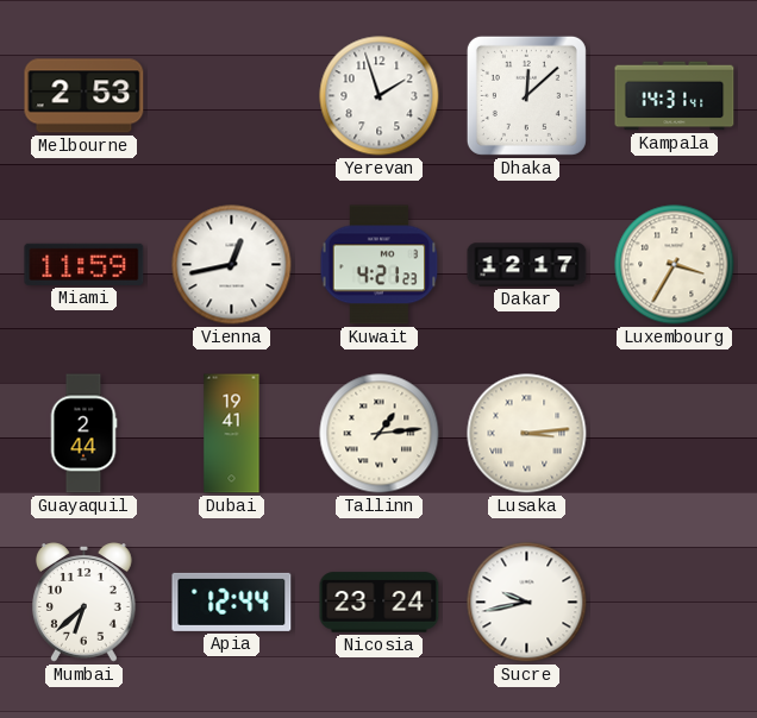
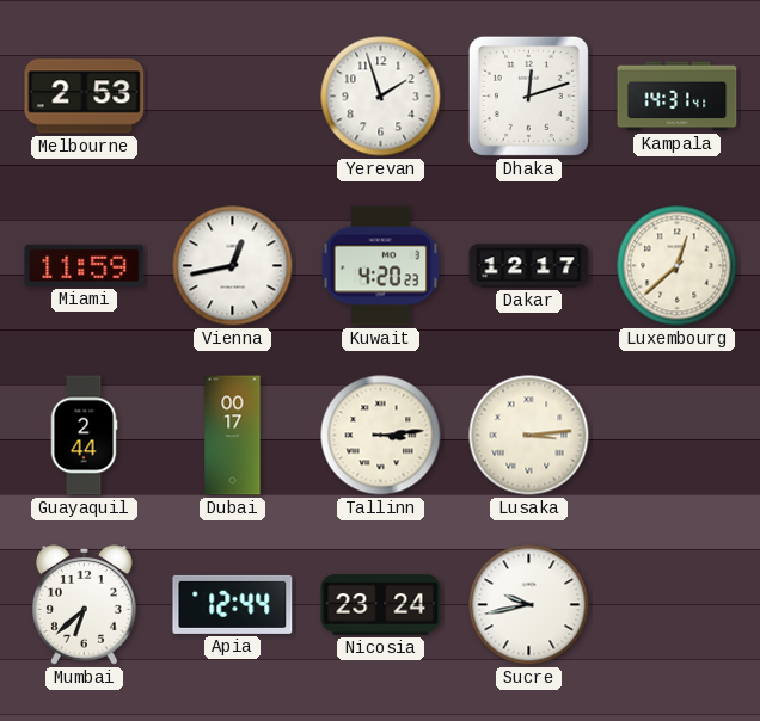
Dhaka: 12:08 -> 12:12 (528, 95)
Kuwait: 4:21 -> 4:20 (381, 266)
Luxembourg: 3:35 -> 12:38 (678, 266)
Dubai: 19:41 -> 00:17 (233, 436)
Tallinn: 1:14 -> 3:14 (381, 436)
